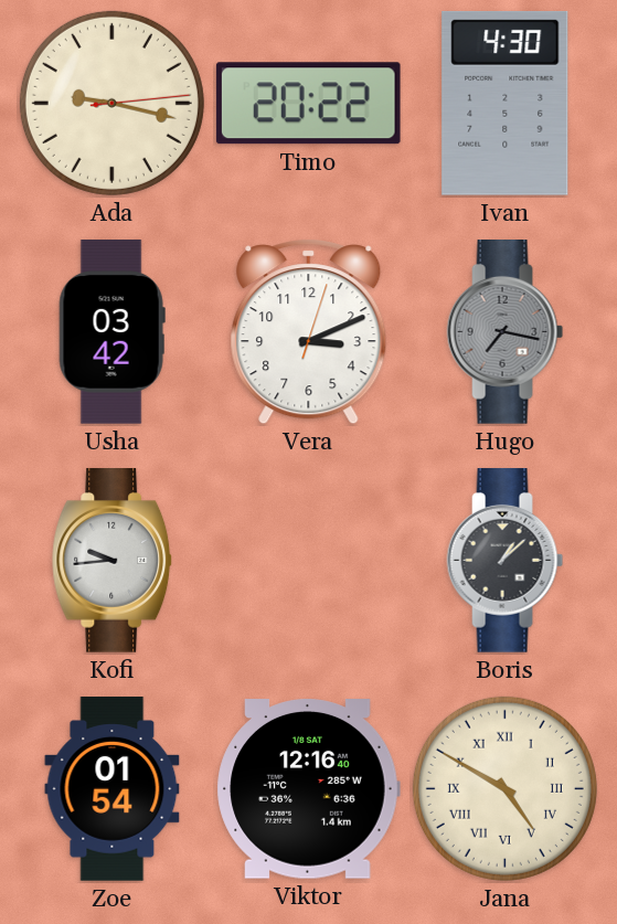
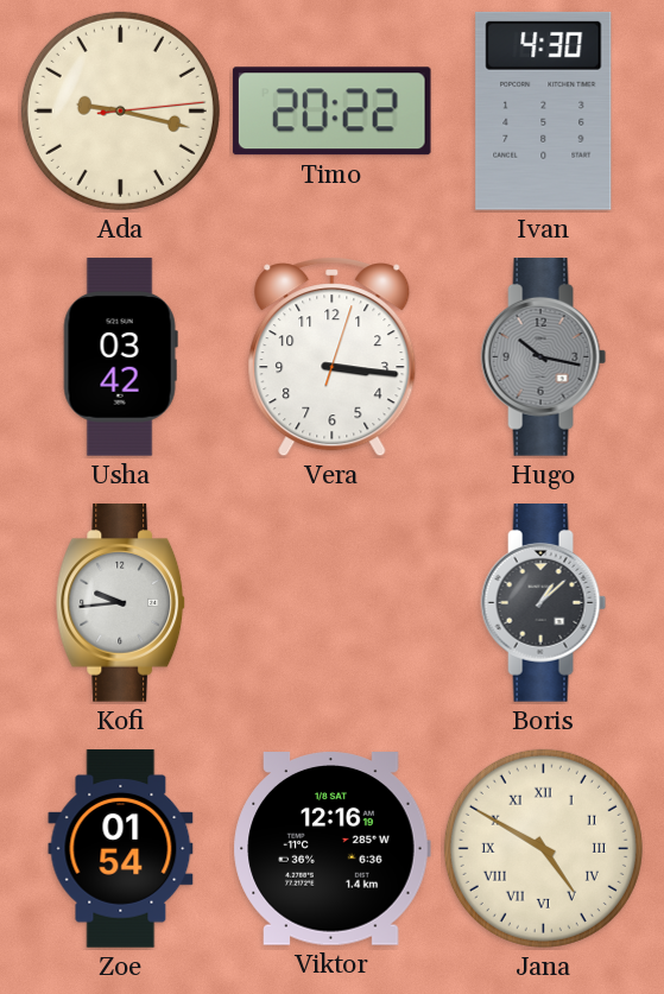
Vera: 3:11 -> 3:16 (333, 357)
Hugo: 7:17 -> 10:17 (544, 357)
Viktor: 12:16:40 -> 12:16:19 (331, 849)
